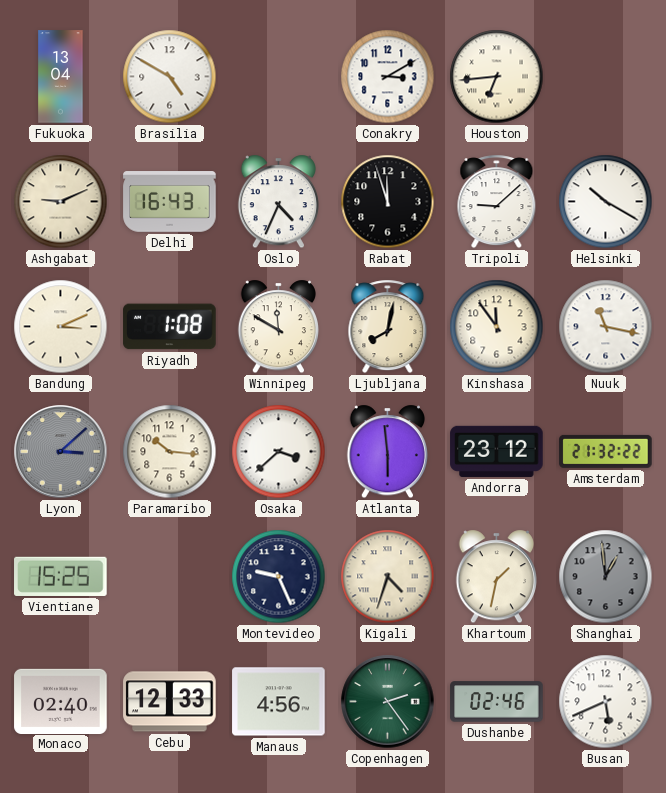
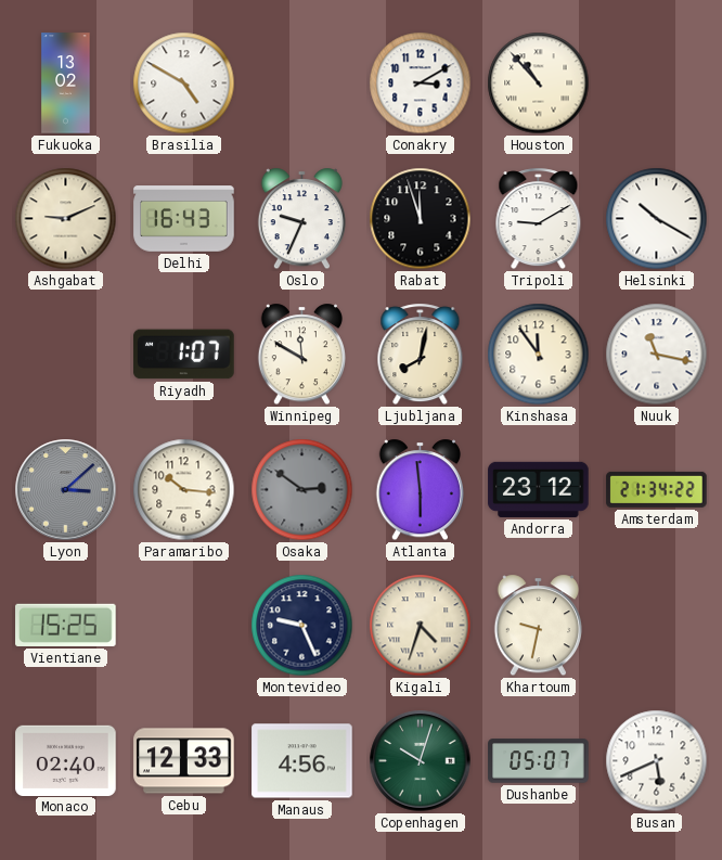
Fukuoka: 13:04 -> 13:02 (66, 84)
Houston: 6:44 -> 10:53 (539, 84)
Oslo: 4:34 -> 9:34 (301, 219)
Tripoli: 9:08 -> 9:10 (539, 219)
Bandung: 3:11 -> none (61, 327)
Riyadh: 1:08 -> 1:07 (184, 355)
Osaka: 3:38 -> 2:51 (302, 490)
Osaka dial: white -> grey (302, 490)
Amsterdam: 21:32 -> 21:34 (657, 489)
Khartoum: 1:32 -> 9:32 (538, 626)
Shanghai: 12:59 -> none (606, 577)
Copenhagen: 2:24 -> 10:03 (421, 761)
Dushanbe: 02:46 -> 05:07 (539, 761)
